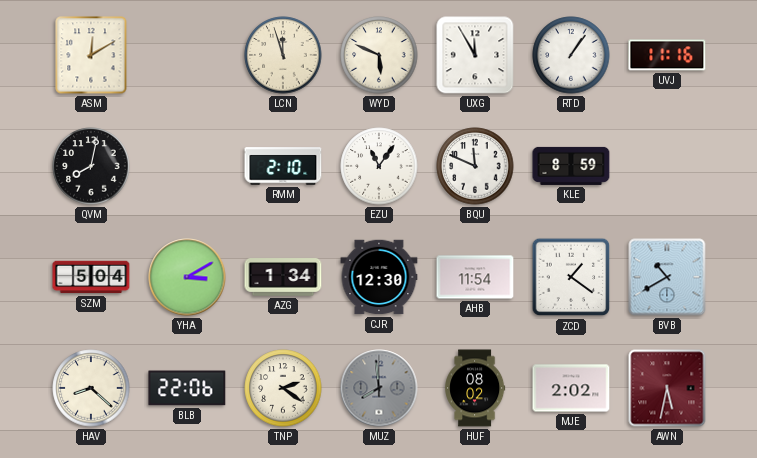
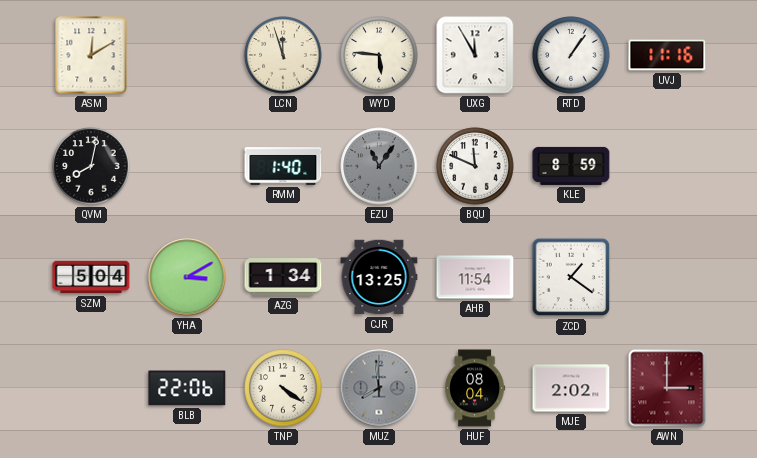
WYD: 5:49 -> 5:46 (379, 55)
RMM: 2:10 -> 1:40 (283, 166)
EZU dial: white -> grey (379, 166)
CJR: 12:30 -> 13:25 (379, 277)
BVB: 10:40 -> none (667, 277)
HAV: 8:22 -> none (91, 388)
TNP: 2:21 -> 4:21 (283, 388)
HUF: 08:02 -> 08:04 (475, 388)
AWN: 5:32 -> 3:00 (667, 388)
